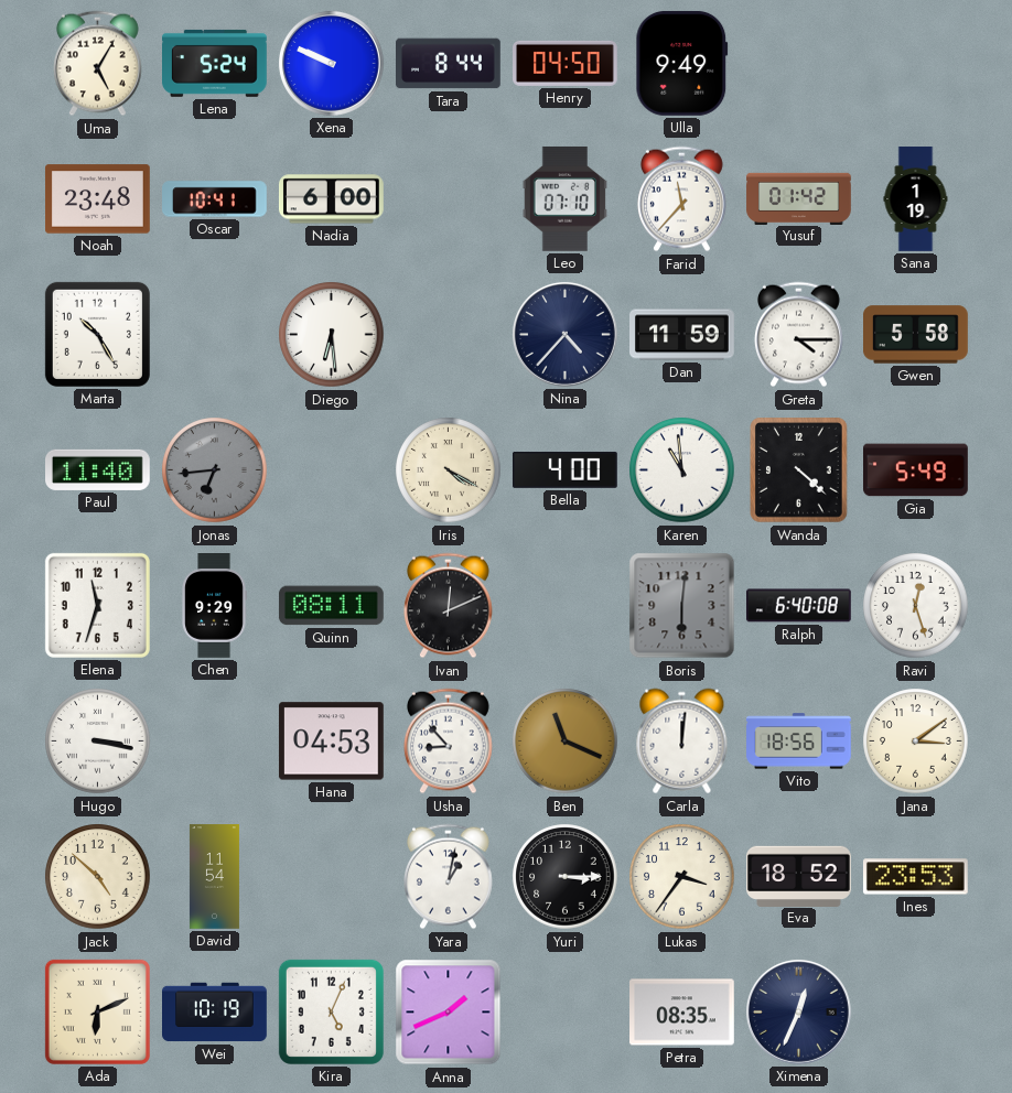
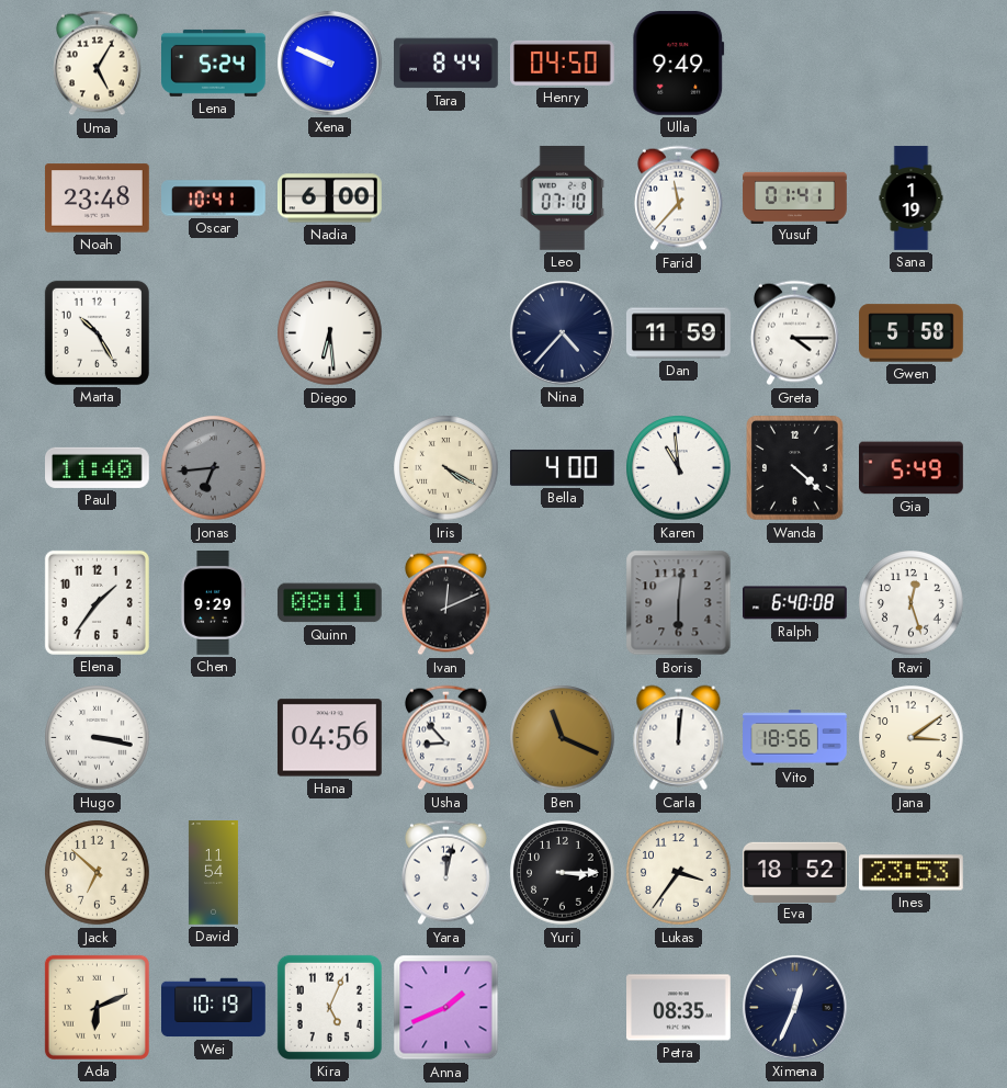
Yusuf: 01:42 -> 01:41 (795, 197)
Elena: 11:33 -> 1:36 (97, 602)
Hana: 04:53 -> 04:56 (329, 738)
Jack: 4:52 -> 6:52 (98, 873)
Yara: 1:02 -> 12:02 (445, 873)
